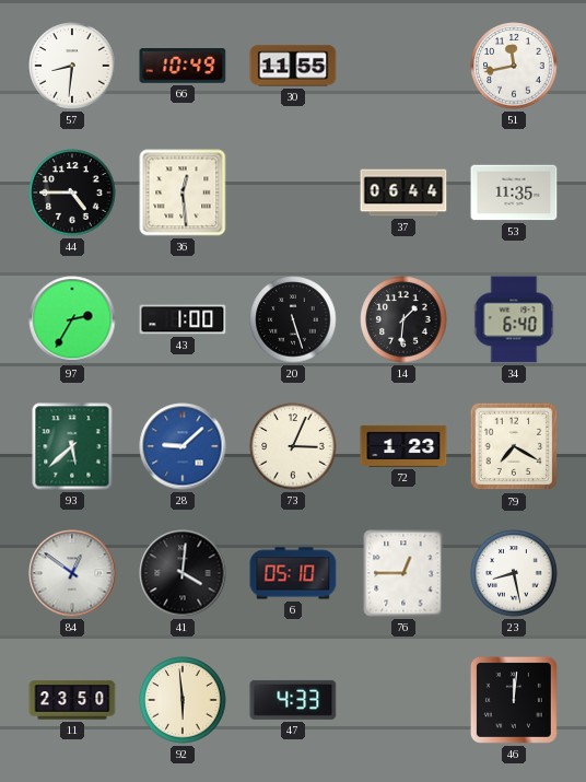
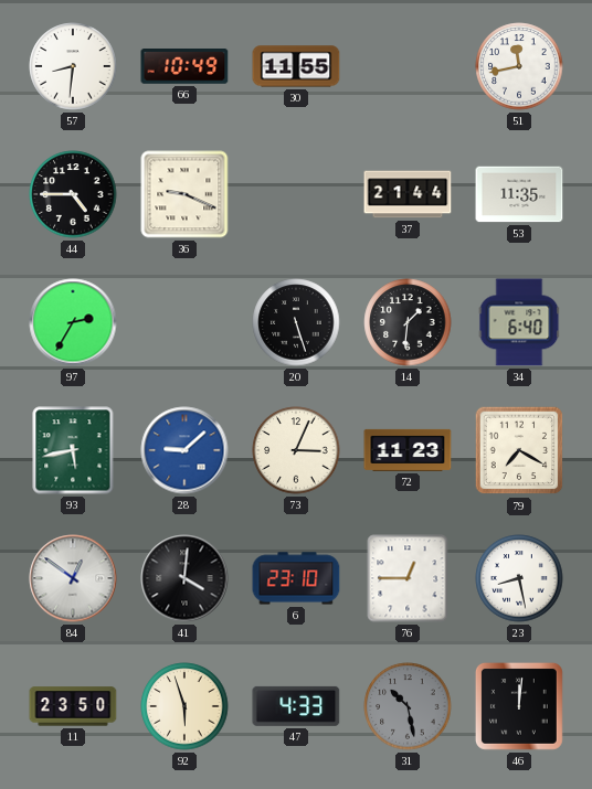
36: 12:29 -> 9:19 (184, 194)
37: 06:44 -> 21:44 (408, 194)
43: 1:00 -> none (183, 319)
93: 5:38 -> 5:43 (73, 450)
72: 1:23 -> 11:23 (408, 450)
6: 05:10 -> 23:10 (296, 578)
92: 5:59 -> 5:57 (184, 706)
31: none -> 10:28 (408, 706)
